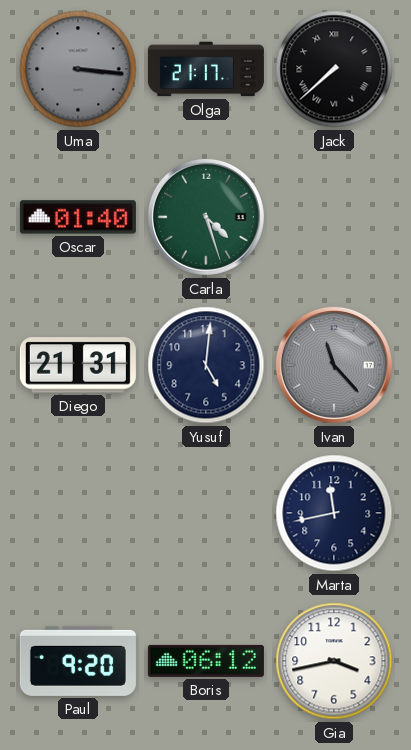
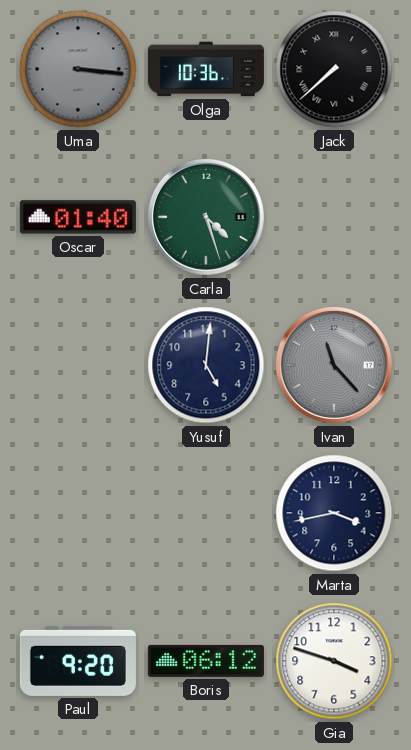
Olga: 21:17 -> 10:36 (206, 69)
Diego: 21:31 -> none (78, 365)
Marta: 11:43 -> 3:43 (334, 513)
Gia: 3:43 -> 3:48 (334, 661)
